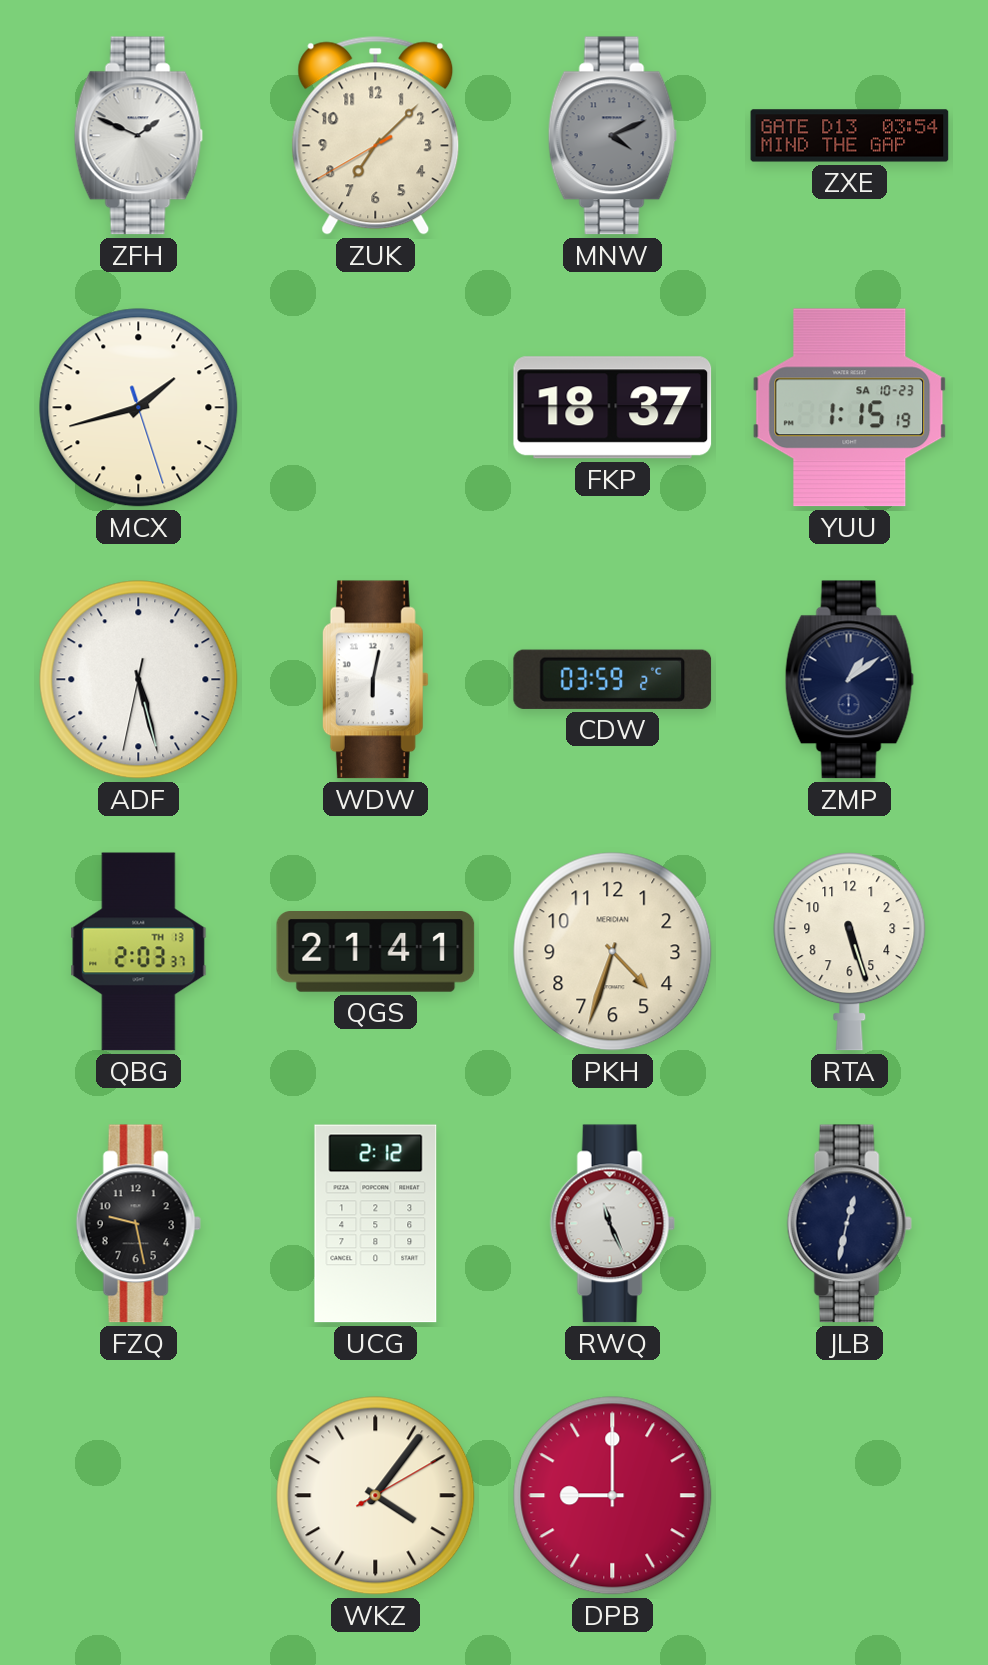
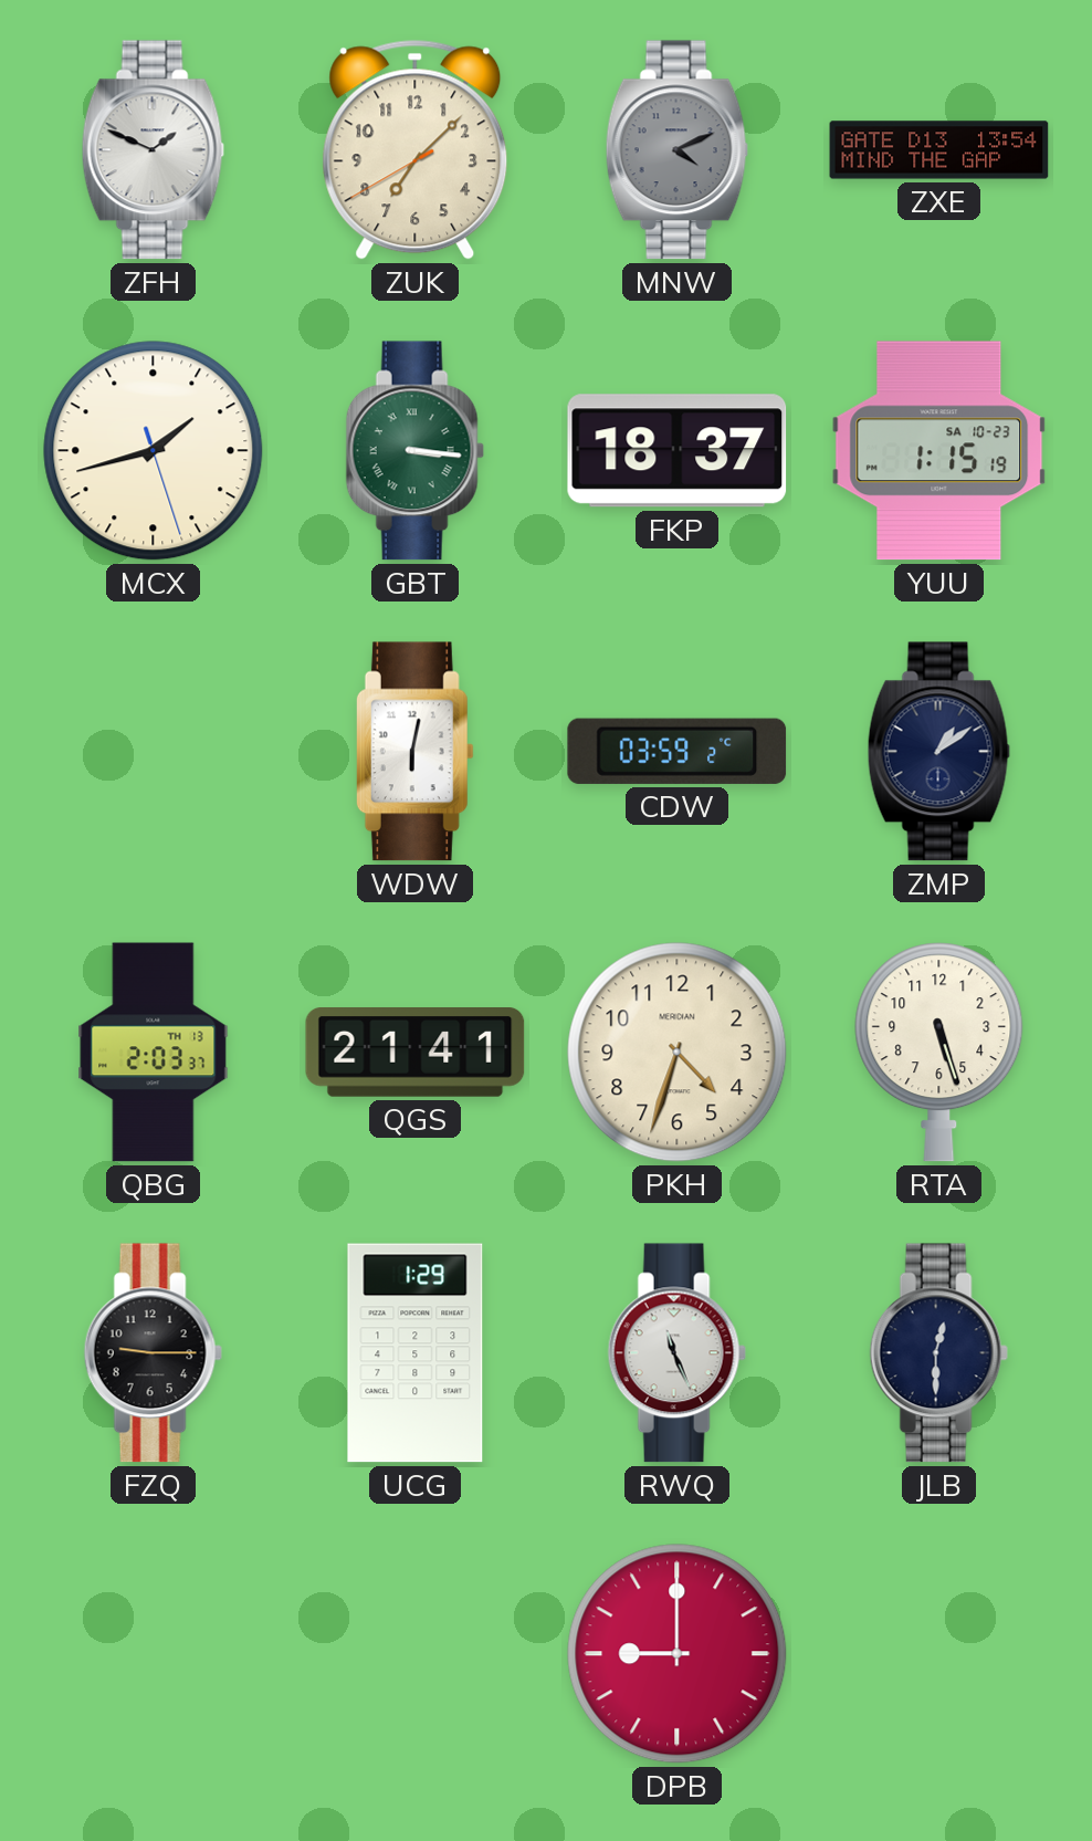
ZXE: 03:54 -> 13:54 (939, 150)
GBT: none -> 3:16 (414, 451)
ADF: 5:27 -> none (139, 680)
FZQ: 9:28 -> 9:15 (153, 1353)
UCG: 2:12 -> 1:29 (416, 1353)
JLB: 12:32 -> 12:30 (938, 1353)
WKZ: 4:06 -> none (376, 1496)
